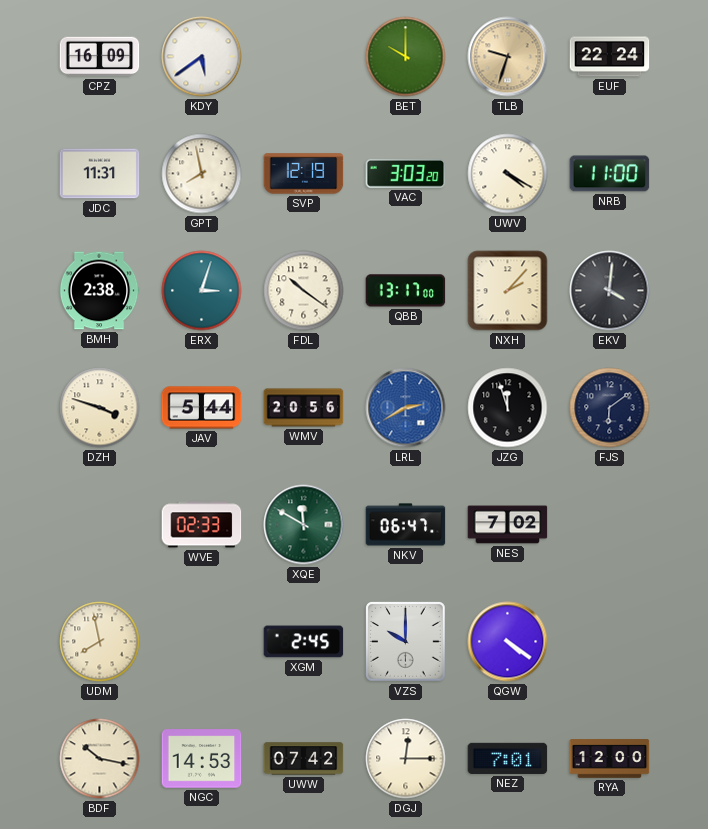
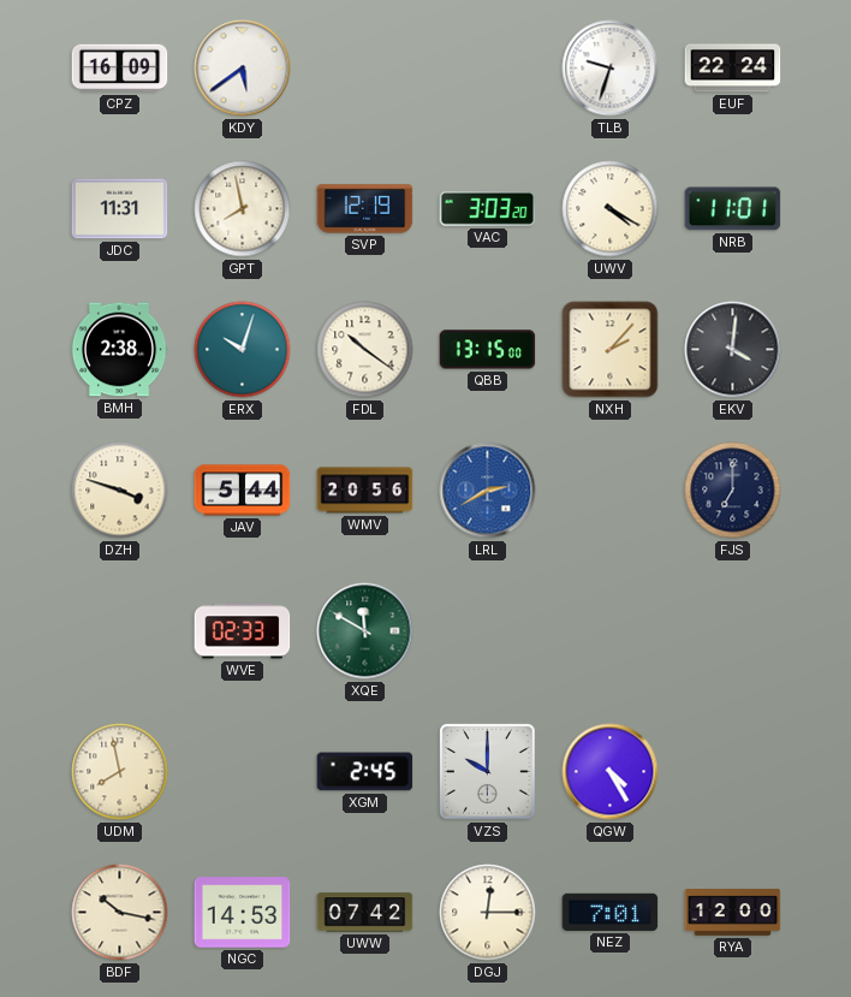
BET: 10:00 -> none (406, 57)
TLB dial: champagne -> white (611, 69)
NRB: 11:00 -> 11:01 (733, 209)
ERX: 3:03 -> 10:03 (243, 350)
QBB: 13:17 -> 13:15 (488, 350)
JZG: 11:57 -> none (508, 408)
FJS: 6:09 -> 7:00 (733, 491)
NKV: 06:47 -> none (406, 525)
NES: 7:02 -> none (508, 525)
QGW: 4:21 -> 4:25 (611, 772)
